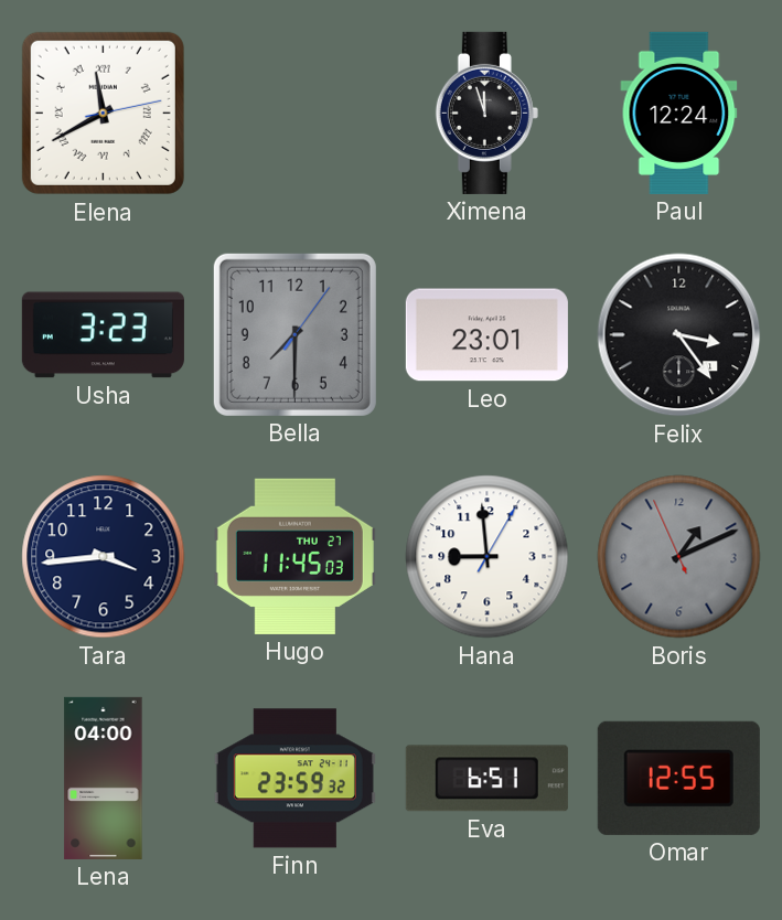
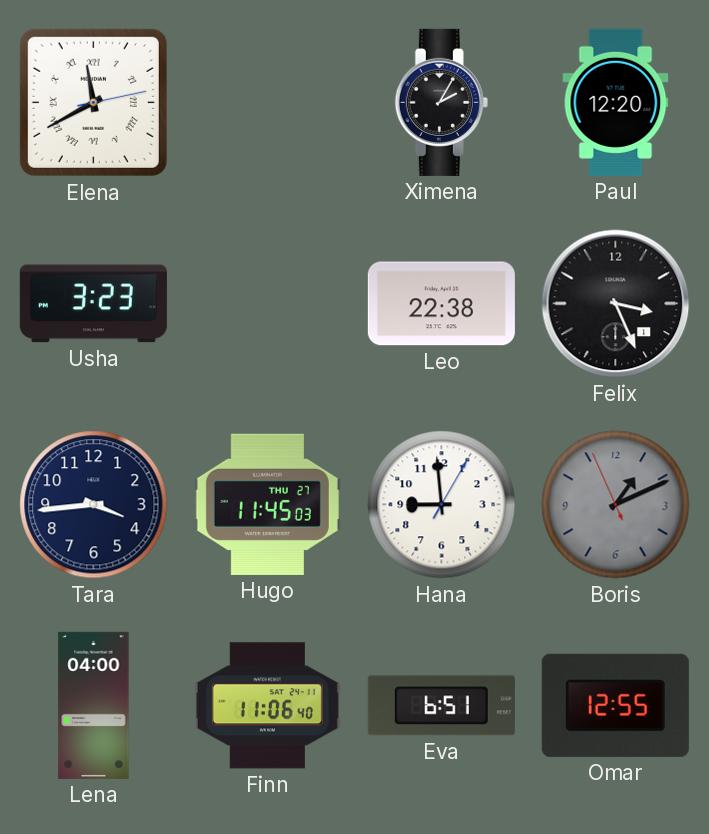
Ximena: 11:57 -> 2:05 (441, 102)
Paul: 12:24 -> 12:20 (616, 102)
Bella: 7:30 -> none (294, 334)
Leo: 23:01 -> 22:38 (441, 304)
Felix: 3:24 -> 3:26 (616, 304)
Finn: 23:59 -> 11:06 (267, 706)
